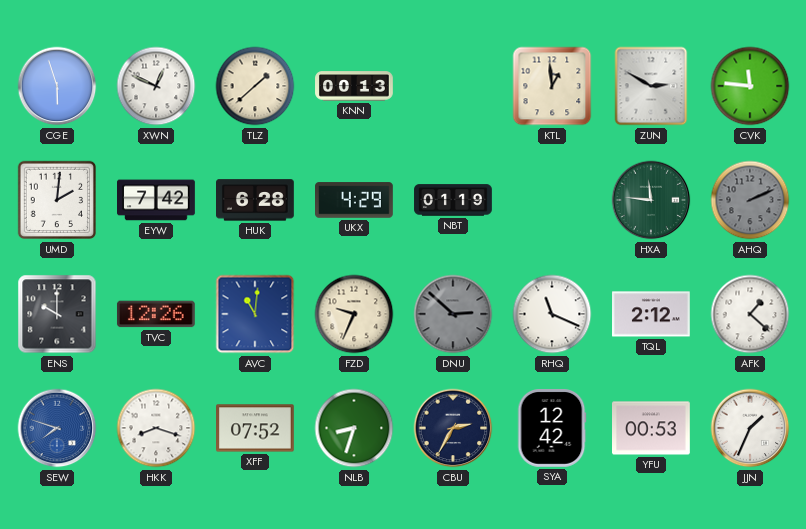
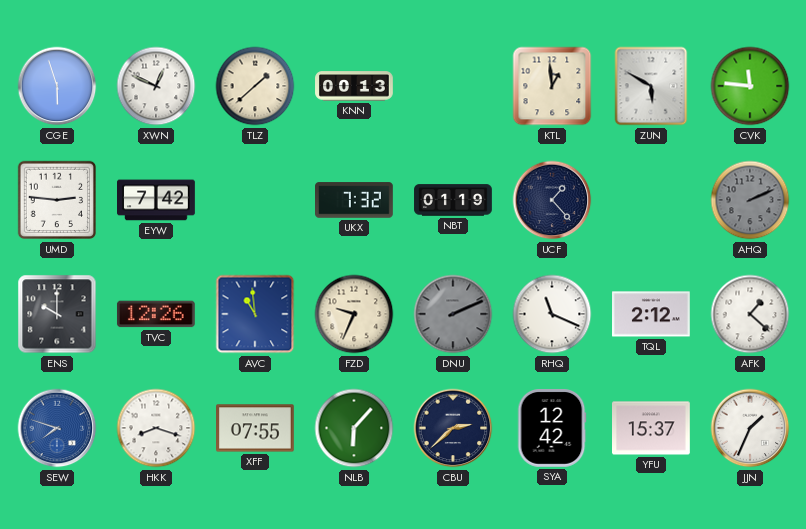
ZUN: 2:50 -> 5:50 (651, 86)
UMD: 2:01 -> 2:46 (57, 200)
HUK: 6:28 -> none (256, 200)
UKX: 4:29 -> 7:32 (355, 200)
UCF: none -> 1:23 (552, 200)
HXA: 11:46 -> none (651, 200)
AVC: 11:01 -> 10:59 (255, 314)
DNU: 2:52 -> 2:11 (453, 314)
XFF: 07:52 -> 07:55 (256, 428)
NLB: 8:33 -> 6:07 (354, 428)
CBU: 2:35 -> 2:38 (453, 428)
YFU: 00:53 -> 15:37 (652, 428)
